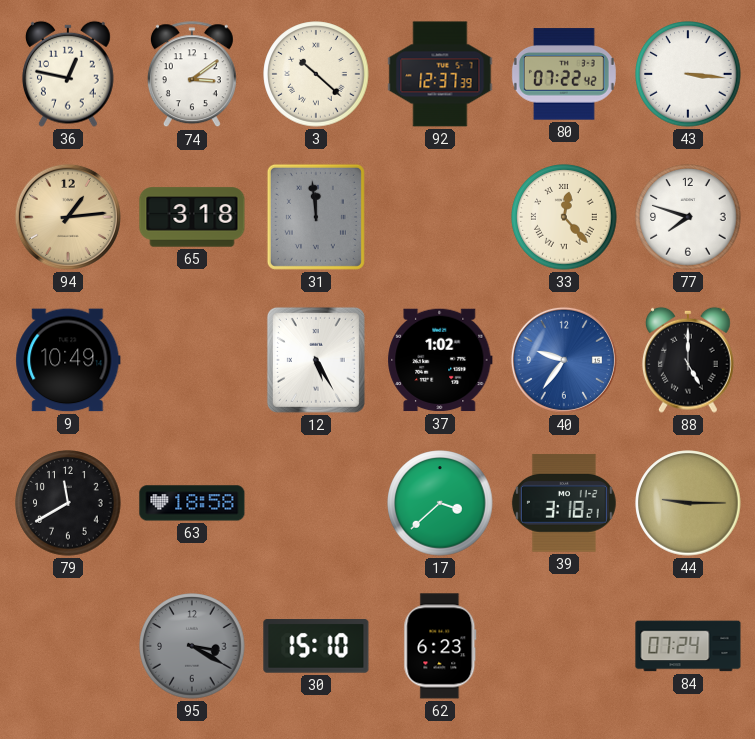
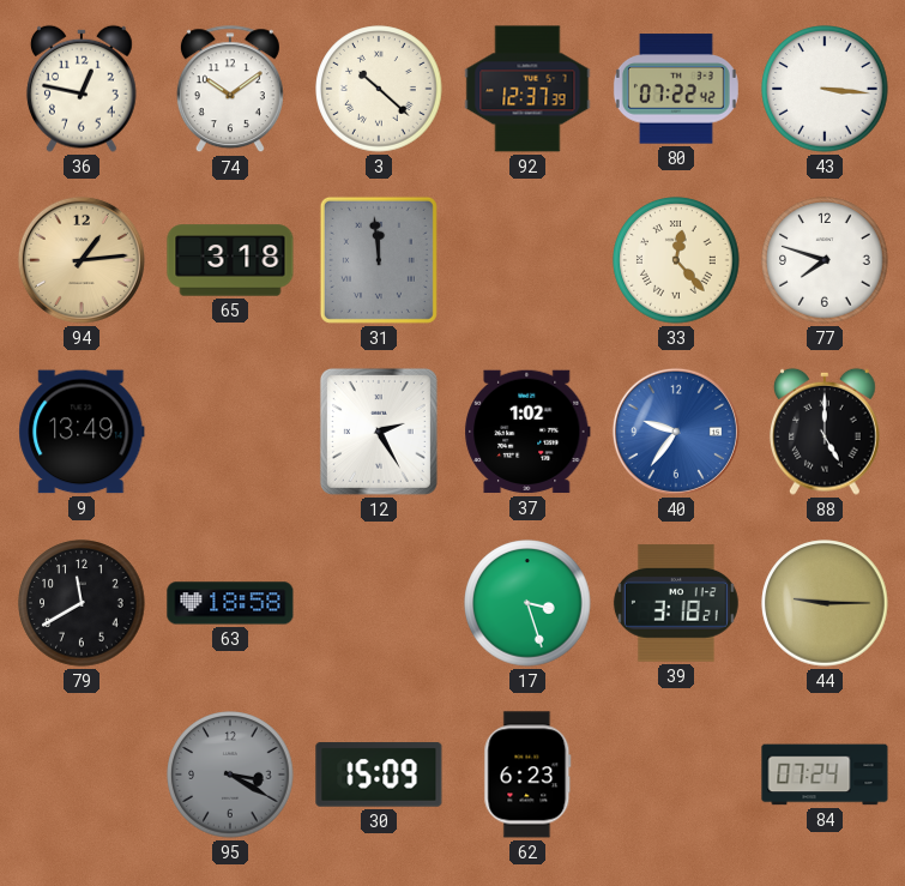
74: 3:09 -> 10:09 (230, 90)
9: 10:49 -> 13:49 (82, 432)
12: 5:25 -> 2:25 (379, 432)
17: 3:38 -> 3:27 (527, 603)
30: 15:10 -> 15:09 (379, 775)
